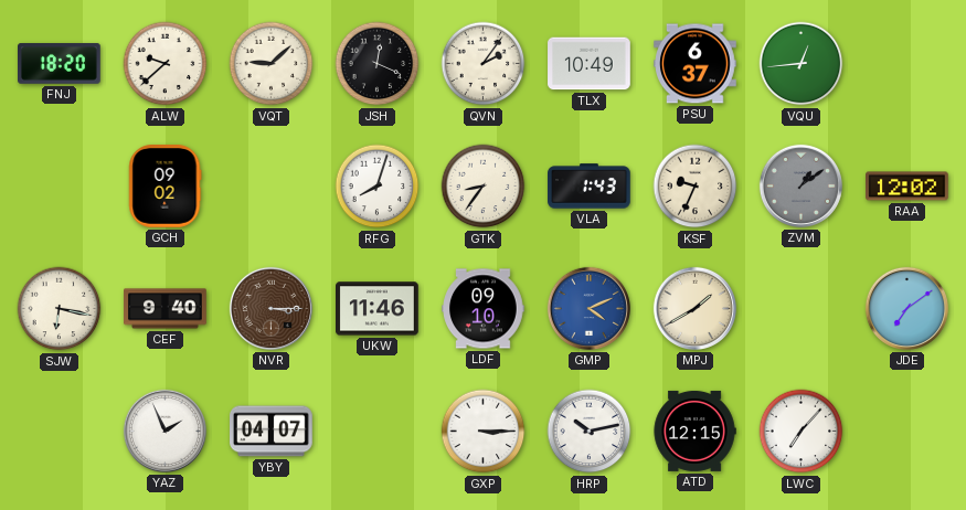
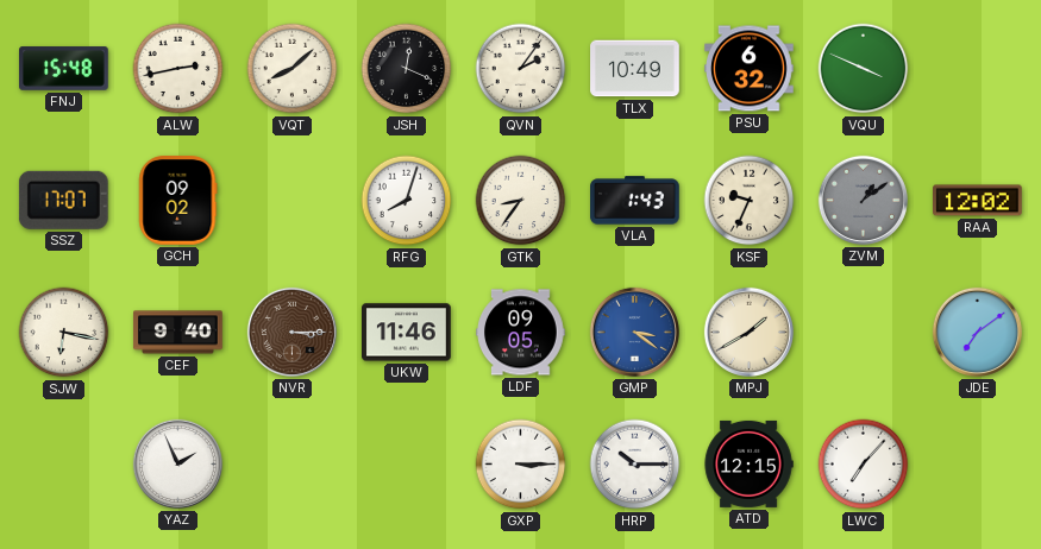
FNJ: 18:20 -> 15:48 (64, 69)
ALW: 9:38 -> 2:43 (178, 69)
VQT: 9:08 -> 8:08 (293, 69)
PSU: 6:37 -> 6:32 (750, 69)
VQU: 12:44 -> 3:49 (864, 69)
SSZ: none -> 17:07 (63, 200)
LDF: 09:10 -> 09:05 (521, 333)
GMP: 4:11 -> 3:21 (634, 332)
YBY: 04:07 -> none (272, 432)
HRP: 10:13 -> 10:15 (635, 465)
